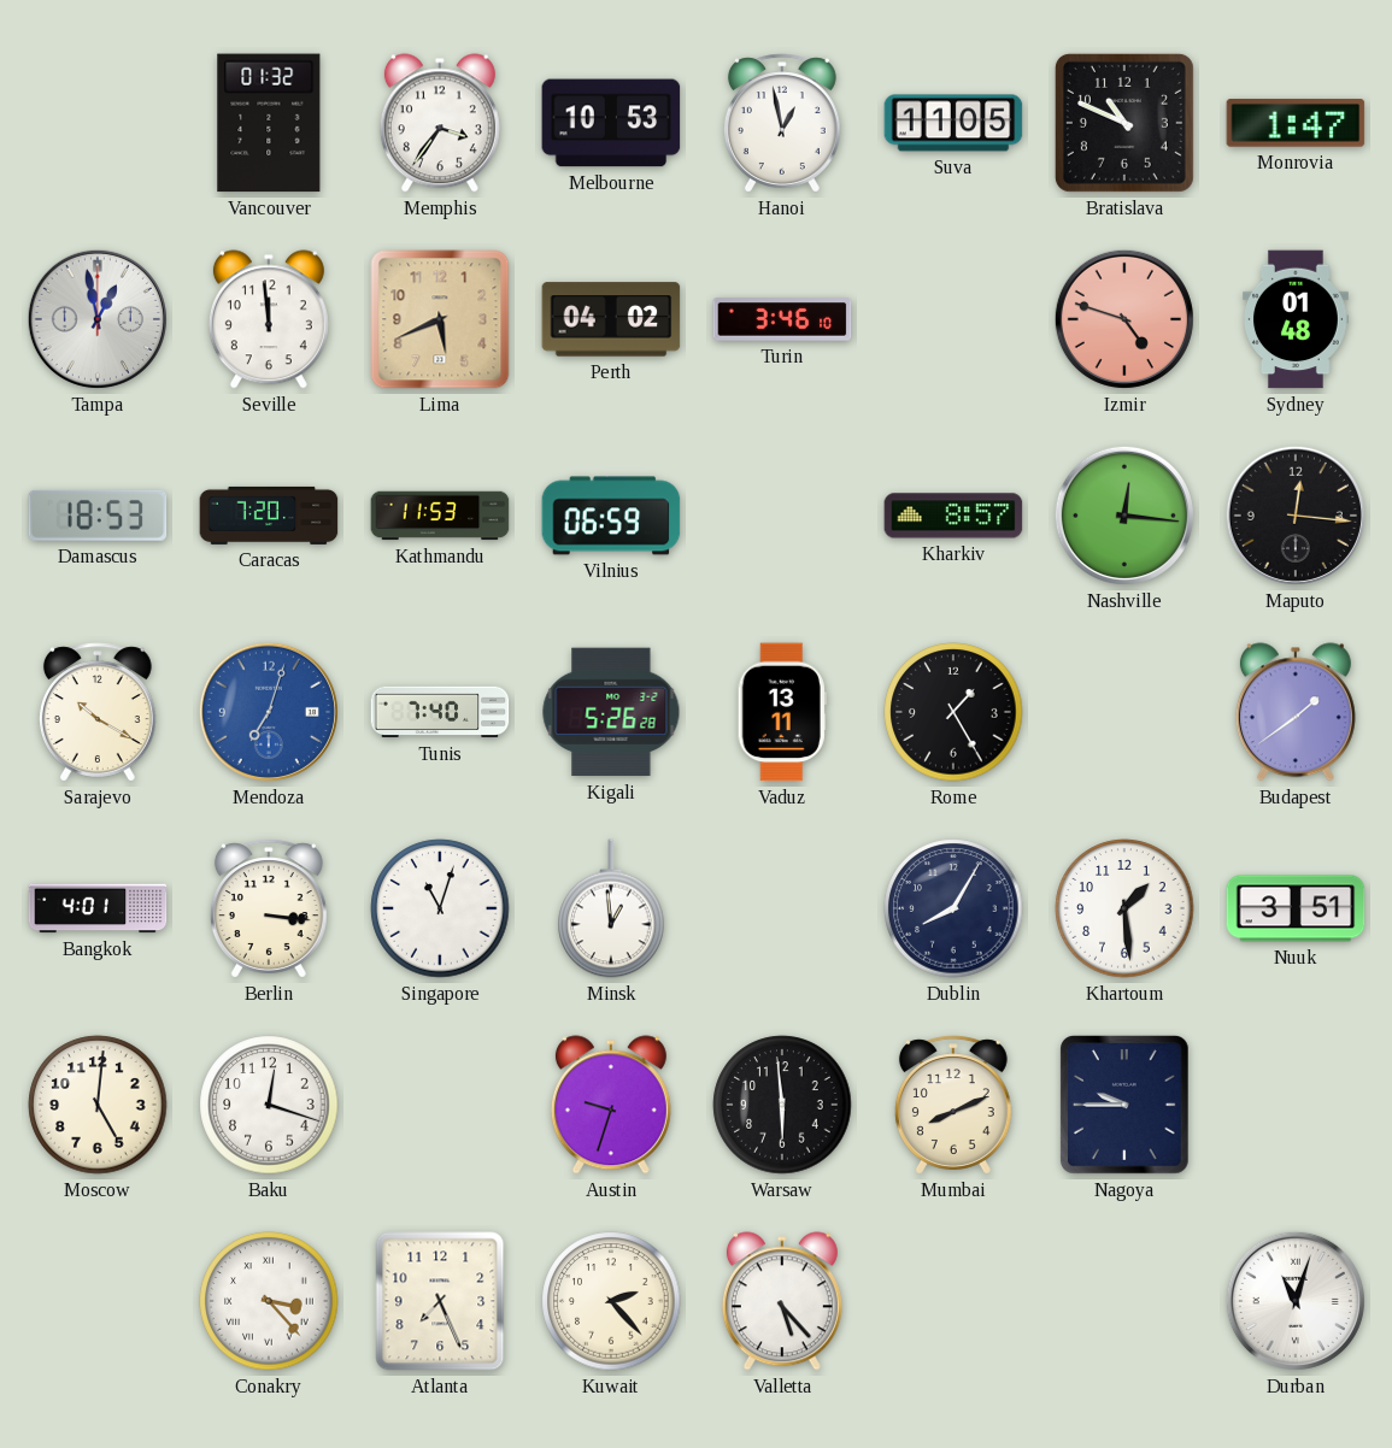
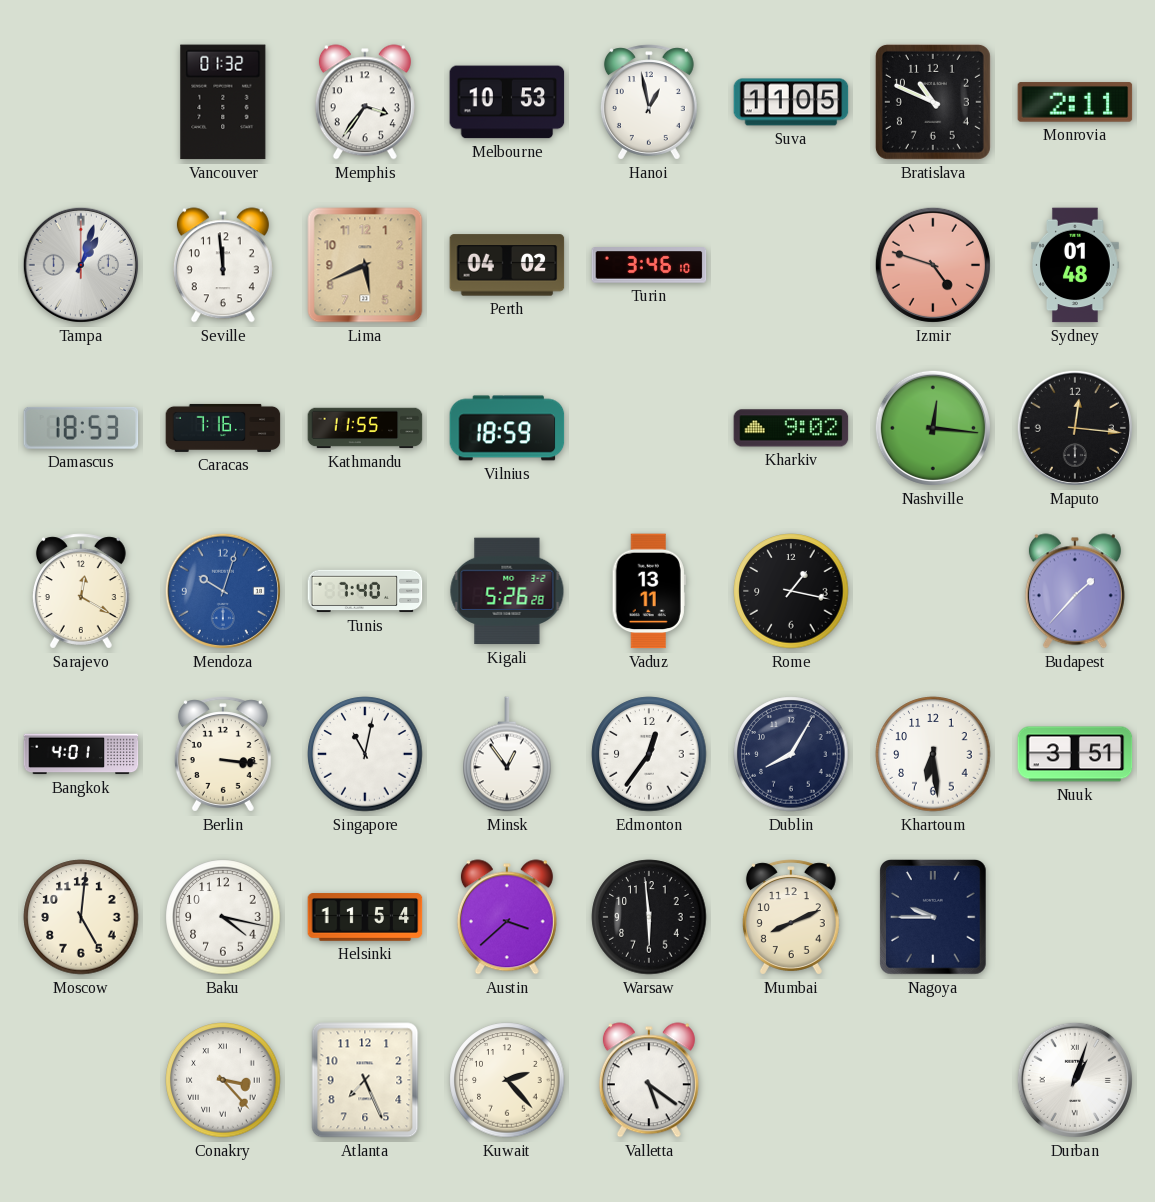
Monrovia: 1:47 -> 2:11 (1075, 102)
Tampa: 12:58 -> 1:03 (81, 265)
Caracas: 7:20 -> 7:16 (223, 428)
Kathmandu: 11:53 -> 11:55 (365, 428)
Vilnius: 06:59 -> 18:59 (507, 428)
Kharkiv: 8:57 -> 9:02 (791, 428)
Sarajevo: 10:20 -> 12:20 (81, 591)
Mendoza: 7:03 -> 10:03 (223, 591)
Rome: 1:25 -> 1:17 (791, 591)
Budapest: 1:39 -> 1:37 (1075, 591)
Singapore: 11:03 -> 11:02 (365, 754)
Minsk: 12:59 -> 12:54 (507, 754)
Edmonton: none -> 12:36 (649, 754)
Khartoum: 1:29 -> 6:29 (933, 754)
Baku: 12:18 -> 4:17 (223, 917)
Helsinki: none -> 11:54 (365, 917)
Austin: 9:33 -> 3:38 (507, 917)
Valletta: 5:23 -> 5:21 (649, 1080)
Durban: 11:03 -> 1:03 (1075, 1080)
